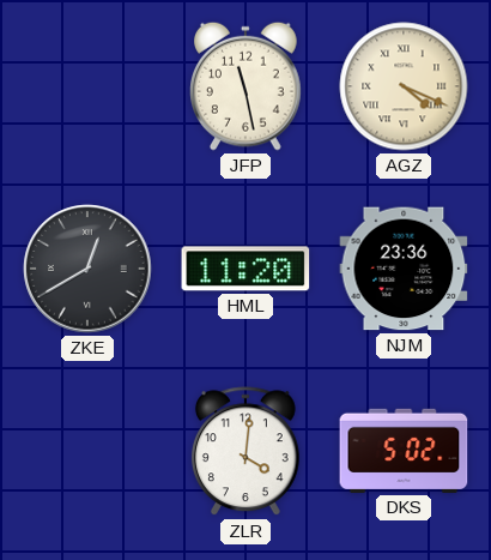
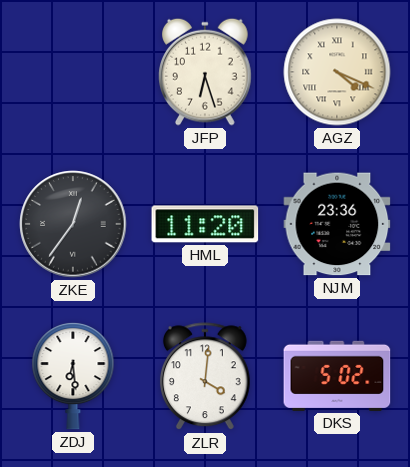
JFP: 11:28 -> 6:27 (206, 72)
ZKE: 12:40 -> 12:36 (73, 224)
ZDJ: none -> 6:29 (73, 376)
